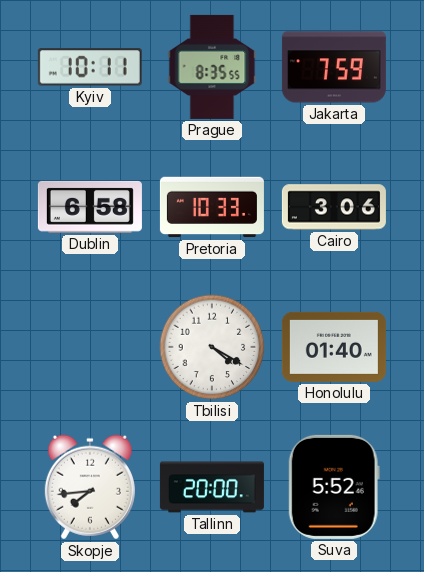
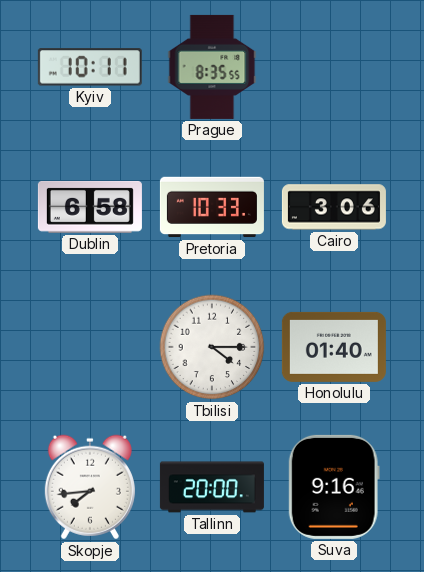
Jakarta: 7:59 -> none (334, 67)
Tbilisi: 4:20 -> 4:15 (212, 347)
Suva: 5:52 -> 9:16 (334, 487)
